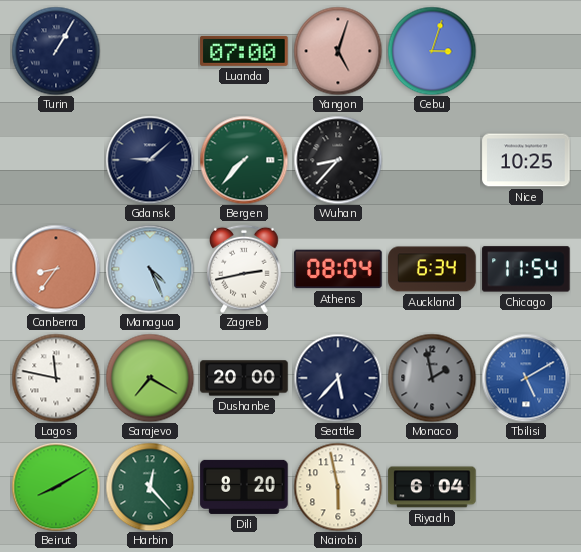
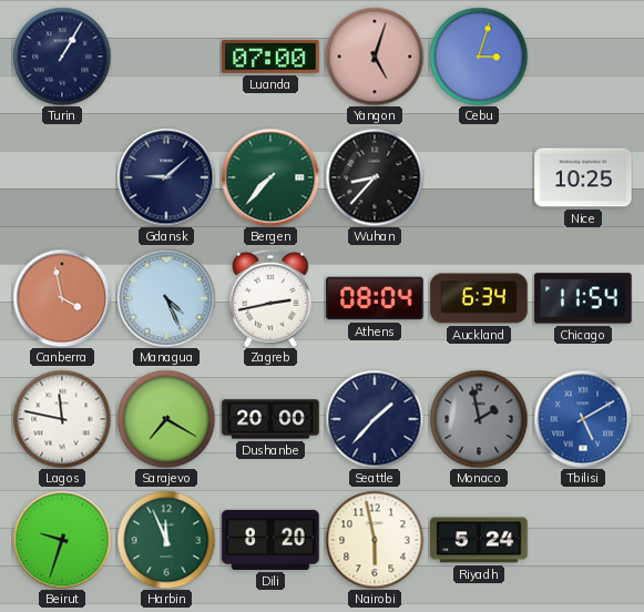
Canberra: 8:36 -> 3:58 (62, 298)
Seattle: 5:37 -> 1:37 (375, 419)
Beirut: 8:10 -> 9:33 (62, 540)
Harbin: 12:23 -> 11:56 (166, 540)
Riyadh: 6:04 -> 5:24 (479, 540)
